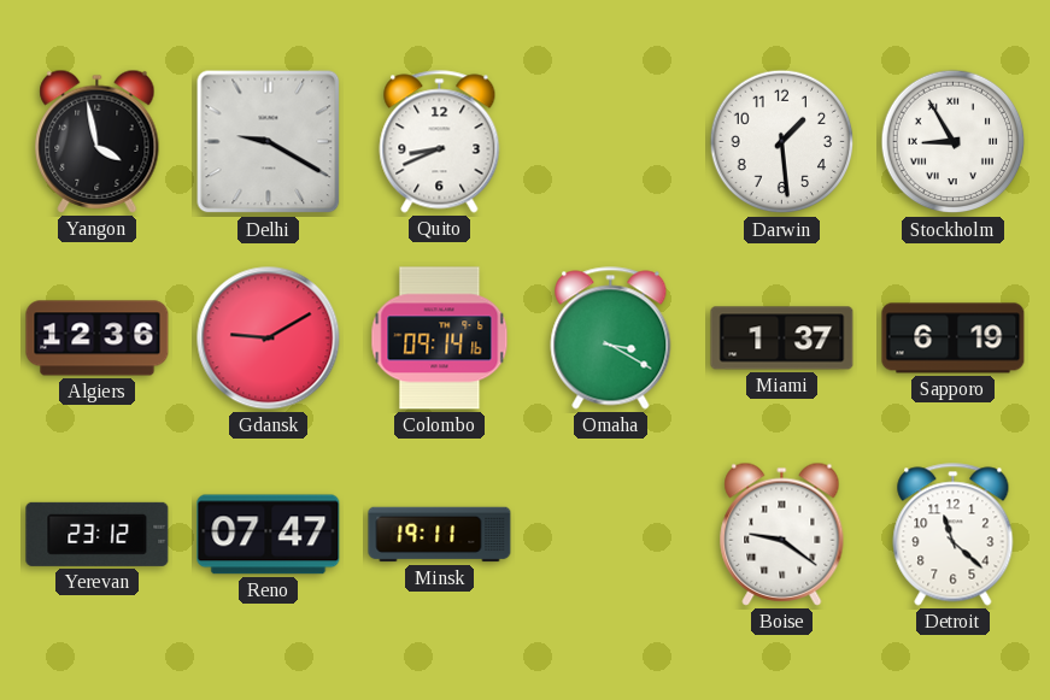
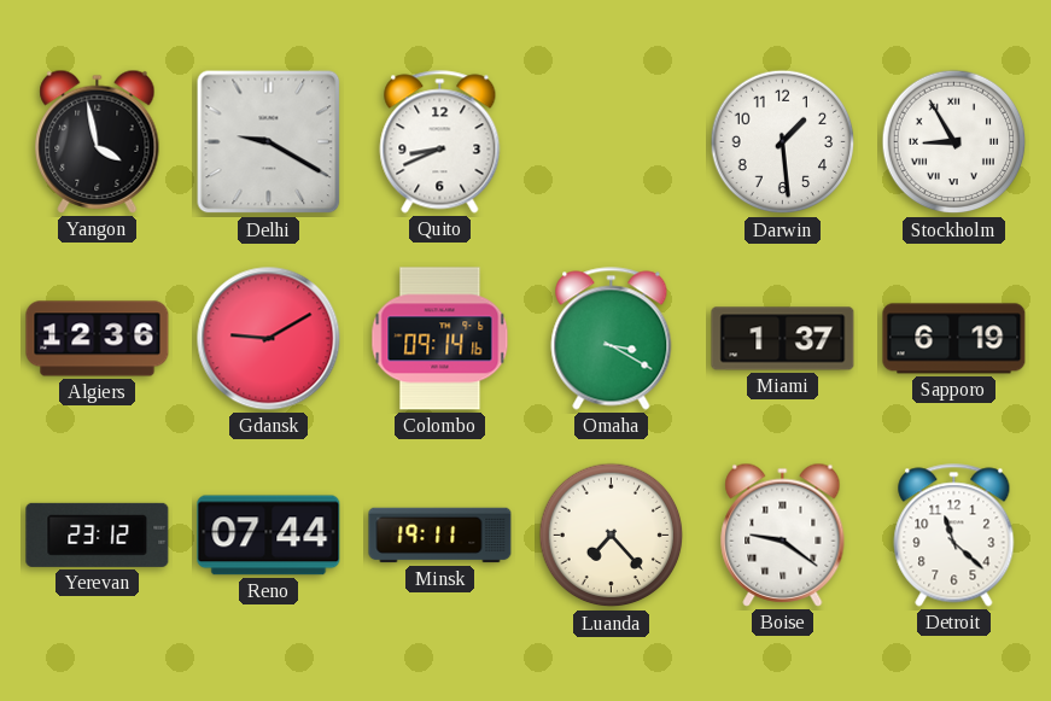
Reno: 07:47 -> 07:44 (269, 536)
Luanda: none -> 7:23 (612, 536)
